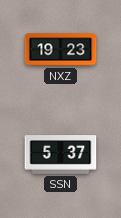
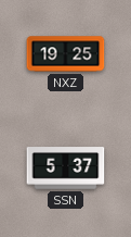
NXZ: 19:23 -> 19:25 (66, 54)
